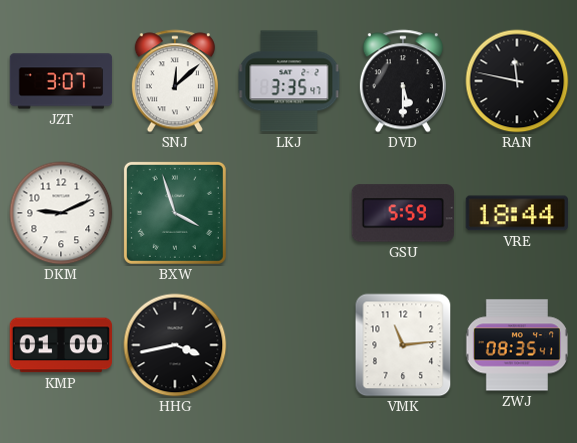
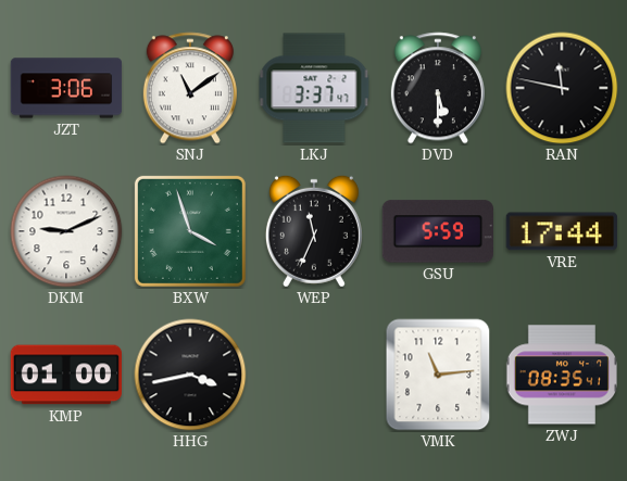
JZT: 3:07 -> 3:06 (66, 88)
SNJ: 12:08 -> 11:09 (190, 88)
LKJ: 3:35 -> 3:37 (314, 88)
WEP: none -> 11:34 (314, 231)
VRE: 18:44 -> 17:44 (561, 231)
